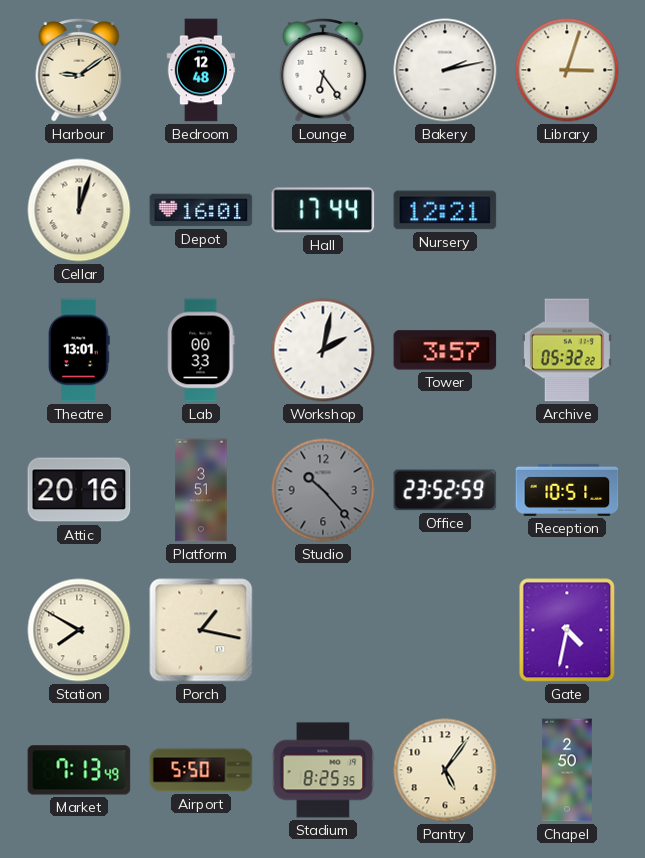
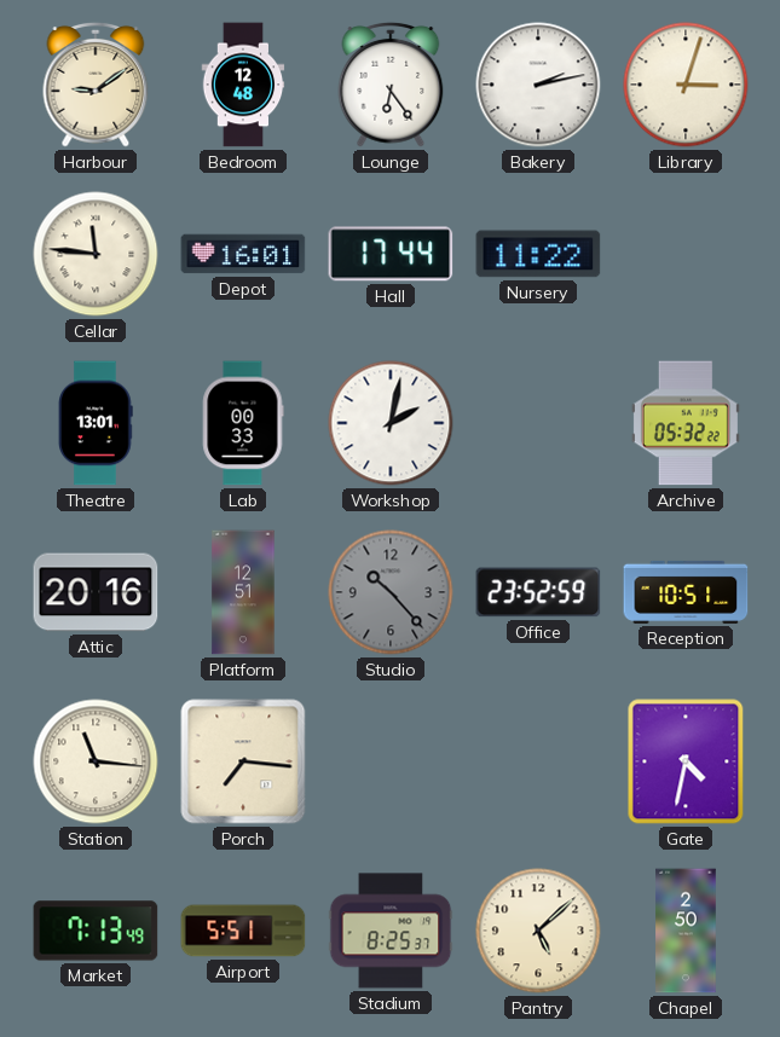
Cellar: 12:03 -> 11:46 (96, 254)
Nursery: 12:21 -> 11:22 (538, 254)
Tower: 3:57 -> none (445, 350)
Platform: 3:51 -> 12:51 (243, 592)
Station: 7:50 -> 11:16 (96, 761)
Porch: 1:17 -> 7:16 (243, 761)
Airport: 5:50 -> 5:51 (243, 931)
Stadium: 8:25:35 -> 8:25:37 (391, 931)
Pantry: 5:06 -> 5:08 (538, 931)
